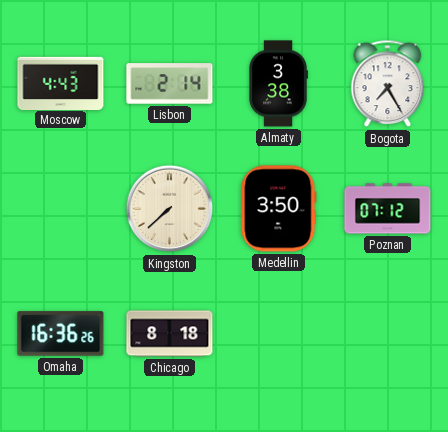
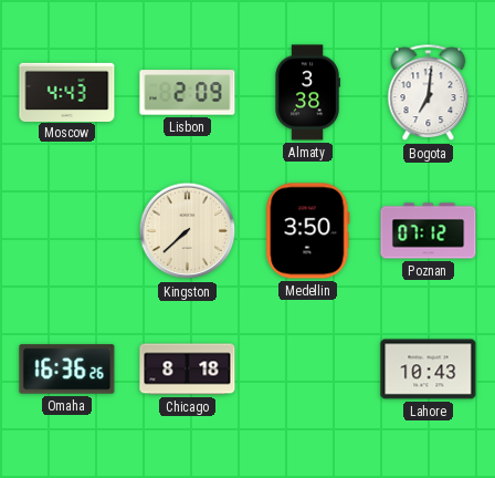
Lisbon: 2:14 -> 2:09 (188, 93)
Bogota: 7:25 -> 7:01 (429, 93)
Lahore: none -> 10:43 (429, 370)
